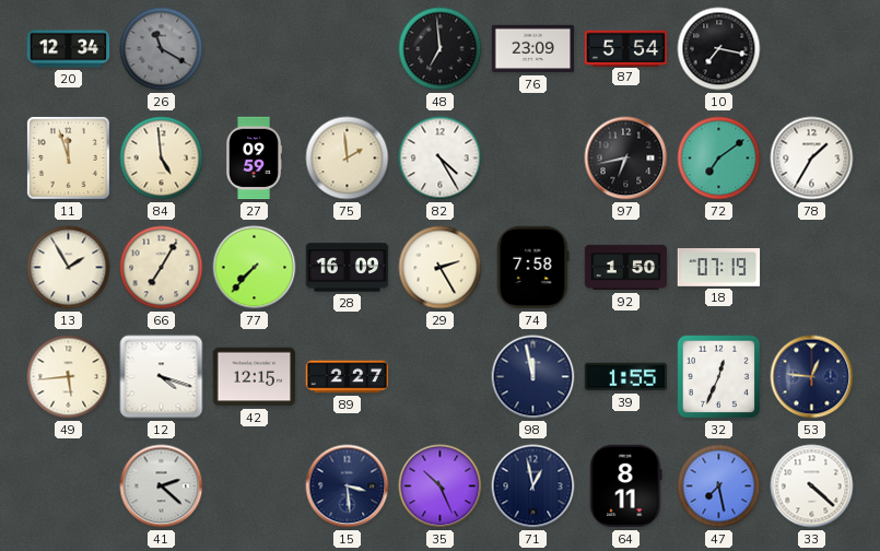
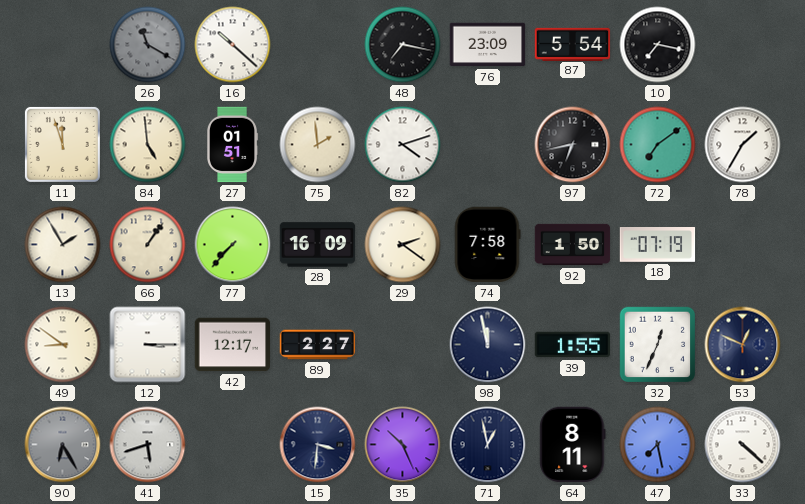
20: 12:34 -> none (69, 49)
16: none -> 10:22 (233, 45)
48: 6:59 -> 7:17 (403, 45)
27: 09:59 -> 01:51 (232, 145)
82: 4:25 -> 4:12 (403, 145)
66: 7:05 -> 1:06 (148, 245)
29: 2:25 -> 2:21 (403, 245)
49: 5:44 -> 8:51 (63, 345)
12: 4:18 -> 3:15 (148, 345)
42: 12:15 -> 12:17 (233, 345)
53: 12:46 -> 12:49 (743, 345)
90: none -> 6:25 (63, 445)
41: 2:22 -> 5:42 (148, 445)
15: 3:29 -> 3:31 (318, 445)
